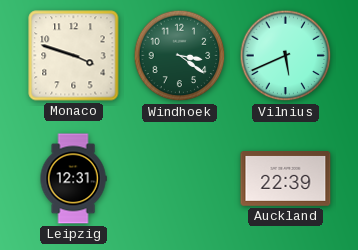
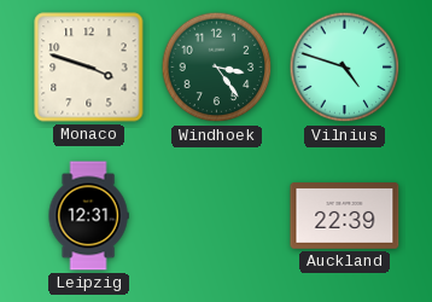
Windhoek: 3:21 -> 3:24 (217, 68)
Vilnius: 5:41 -> 4:48 (345, 68)
